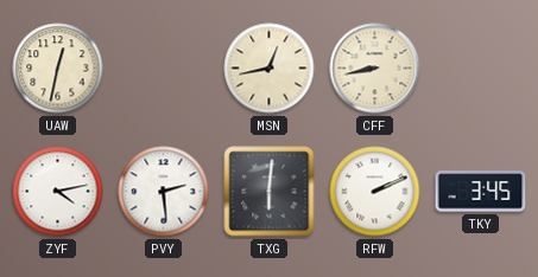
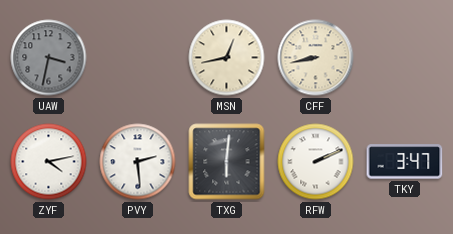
UAW: 12:32 -> 3:32 (49, 58)
UAW dial: cream -> grey (49, 58)
TKY: 3:45 -> 3:47 (405, 162)
